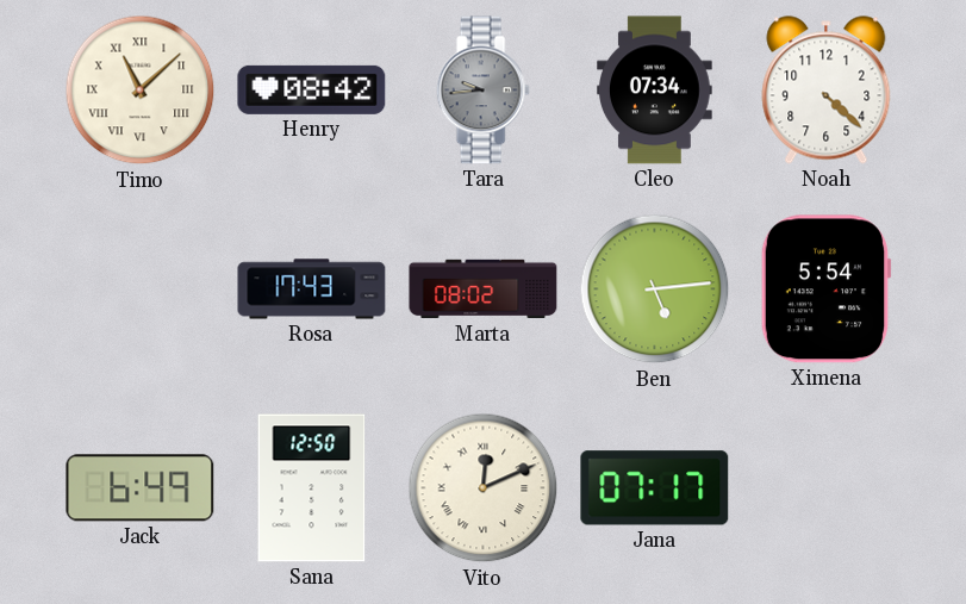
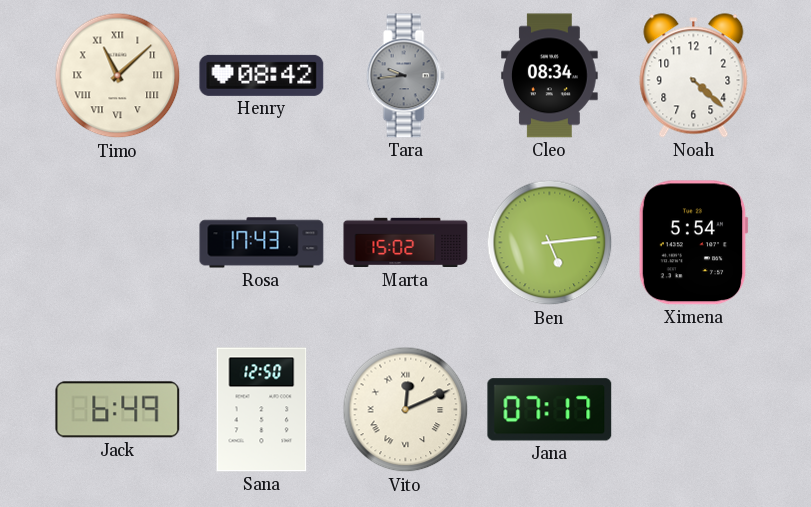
Cleo: 07:34 -> 08:34 (550, 76)
Marta: 08:02 -> 15:02 (406, 243)
